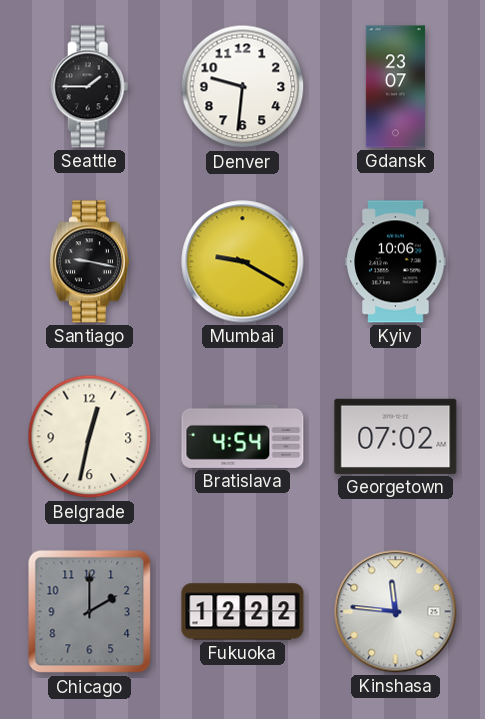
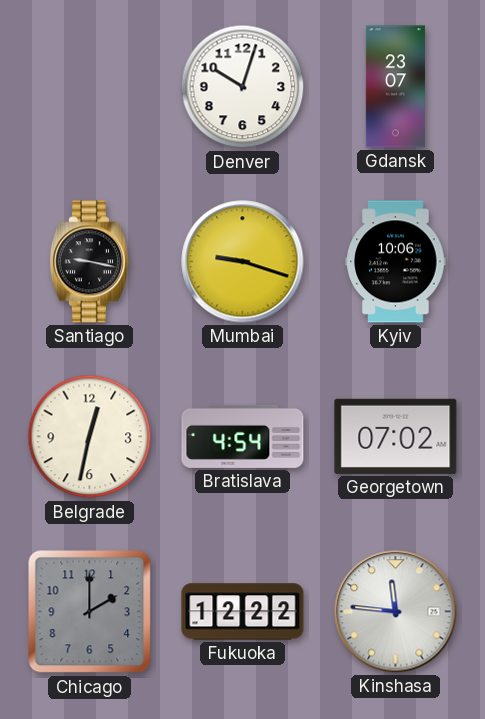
Seattle: 1:45 -> none (90, 87)
Denver: 9:31 -> 10:03 (243, 87)
Mumbai: 9:20 -> 9:18 (243, 262)
